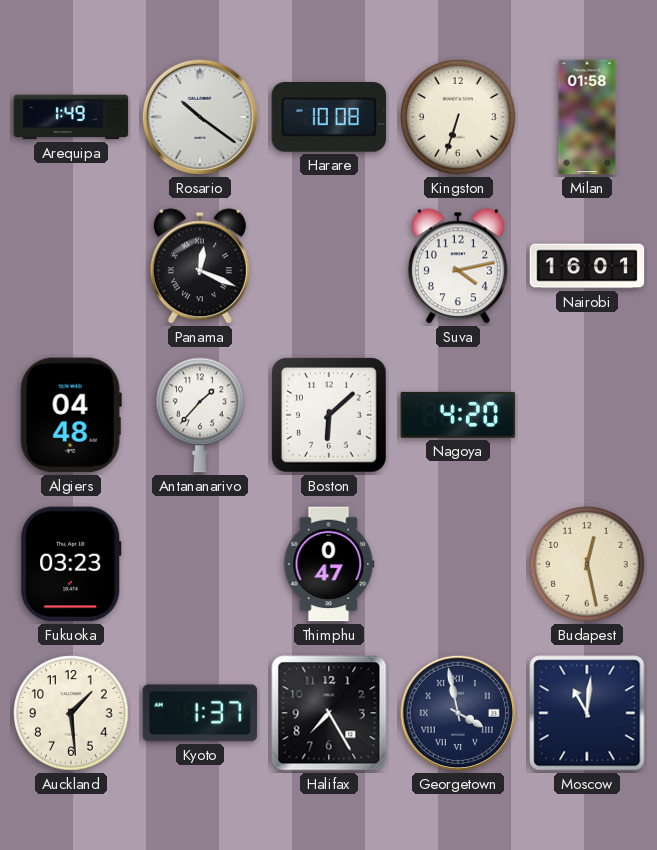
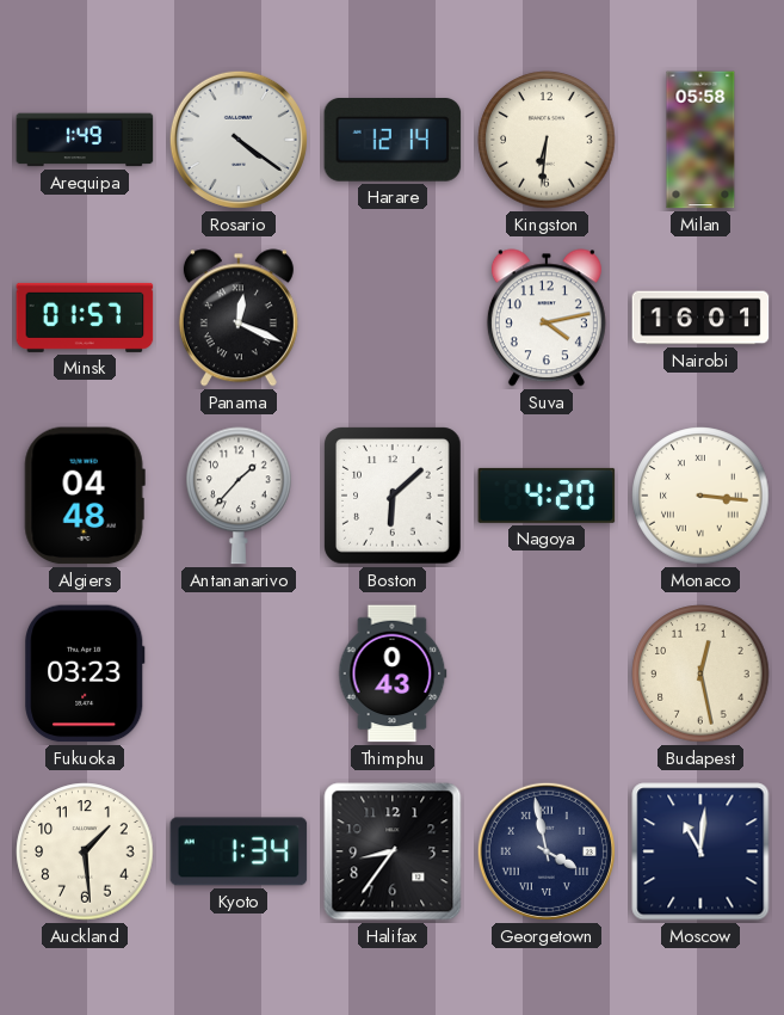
Rosario: 10:21 -> 4:21 (239, 140)
Harare: 10:08 -> 12:14 (393, 141)
Kingston: 6:33 -> 6:31 (547, 140)
Milan: 01:58 -> 05:58 (700, 140)
Minsk: none -> 01:57 (85, 318)
Monaco: none -> 3:16 (700, 496)
Thimphu: 0:47 -> 0:43 (393, 673)
Kyoto: 1:37 -> 1:34 (239, 851)
Halifax: 7:25 -> 8:36 (393, 851)
